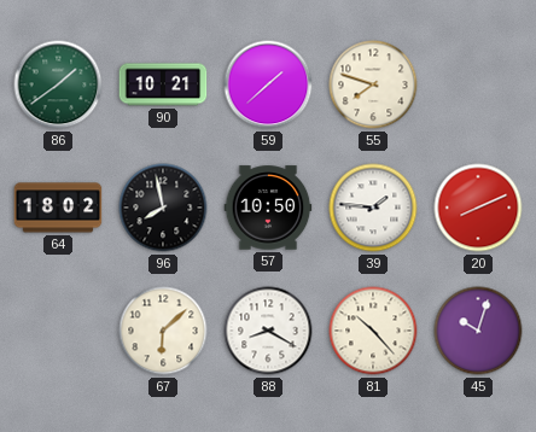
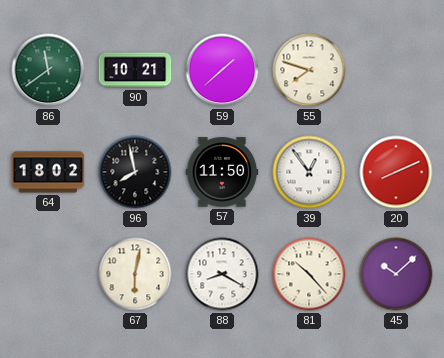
86: 1:39 -> 11:39 (48, 70)
57: 10:50 -> 11:50 (222, 172)
39: 1:46 -> 12:54 (309, 172)
67: 6:08 -> 6:02 (135, 274)
45: 10:03 -> 10:08 (396, 274)
